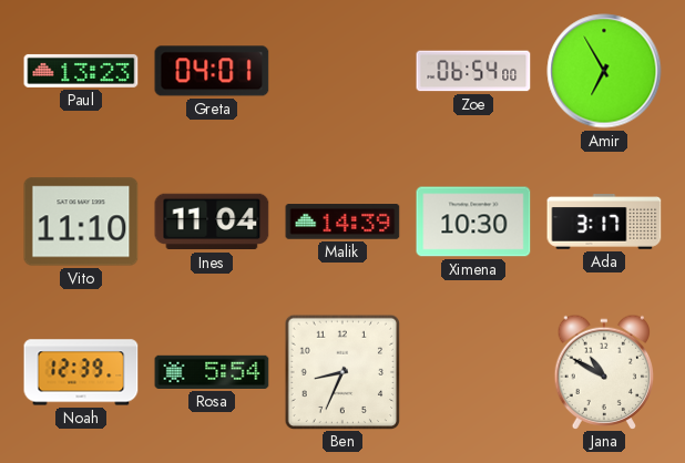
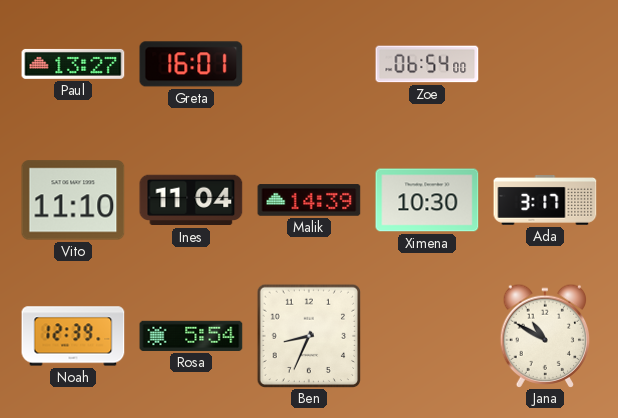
Paul: 13:23 -> 13:27 (73, 64)
Greta: 04:01 -> 16:01 (191, 64)
Amir: 6:55 -> none (604, 71)
